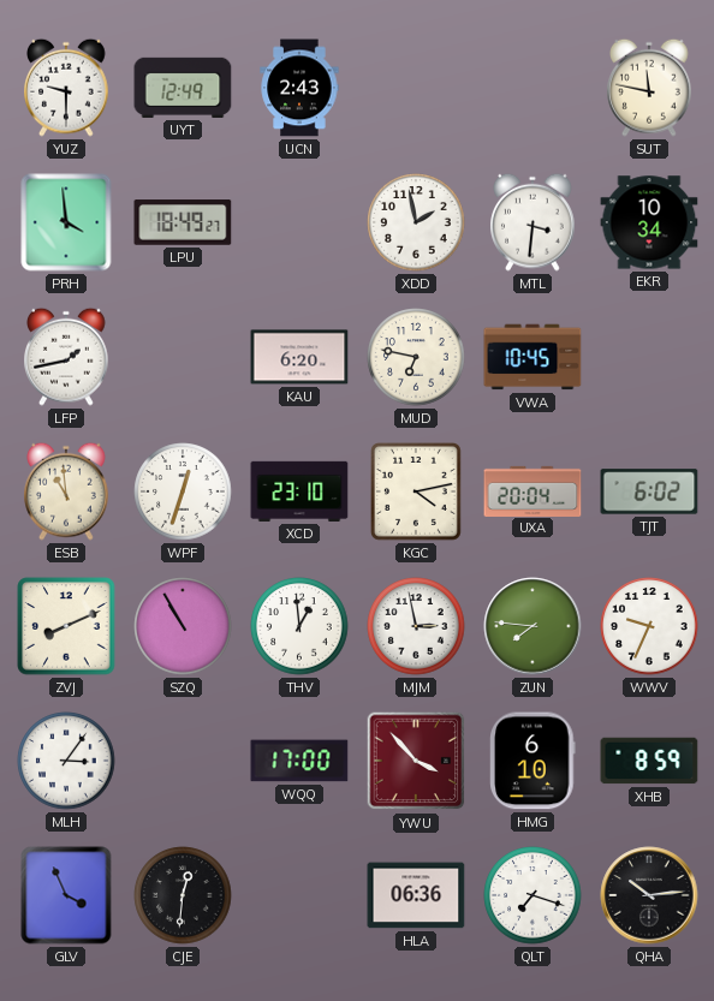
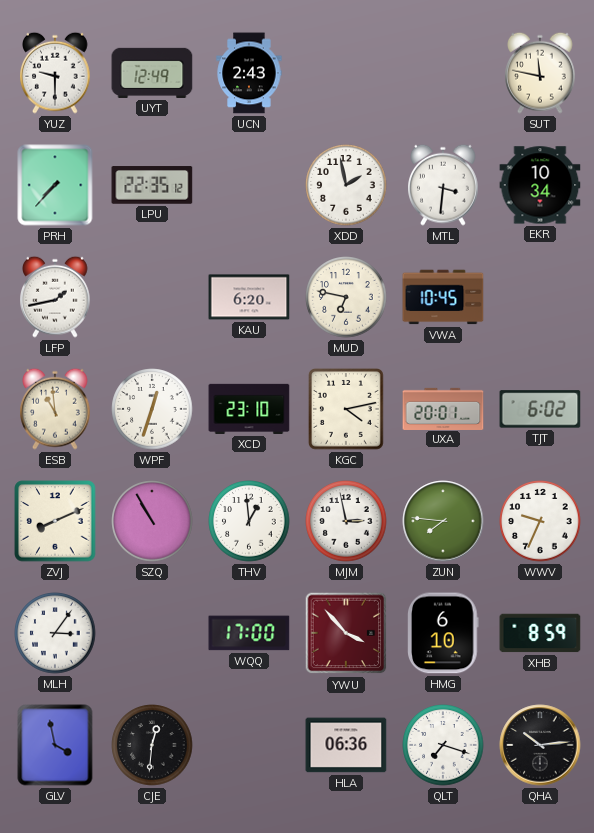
PRH: 3:59 -> 7:37 (55, 185)
LPU: 18:49 -> 22:35 (152, 185)
UXA: 20:04 -> 20:01 (443, 408)
GLV: 3:56 -> 3:58 (55, 745)
